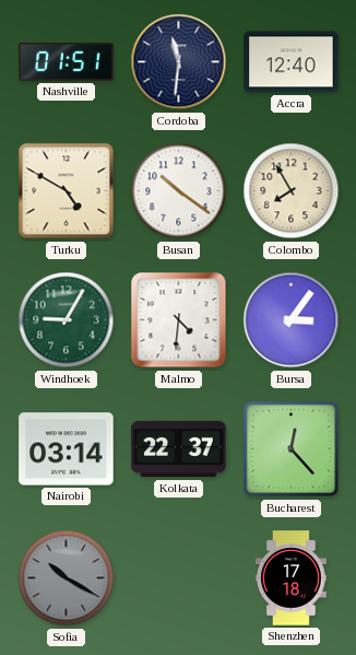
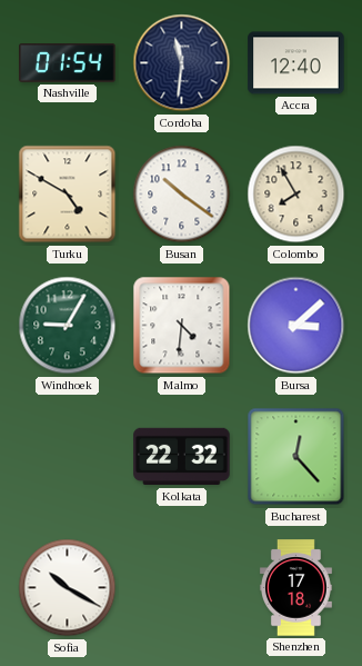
Nashville: 01:51 -> 01:54 (68, 63)
Bursa: 3:06 -> 3:08 (296, 326)
Nairobi: 03:14 -> none (67, 449)
Kolkata: 22:37 -> 22:32 (182, 457)
Sofia dial: grey -> white (68, 588)
